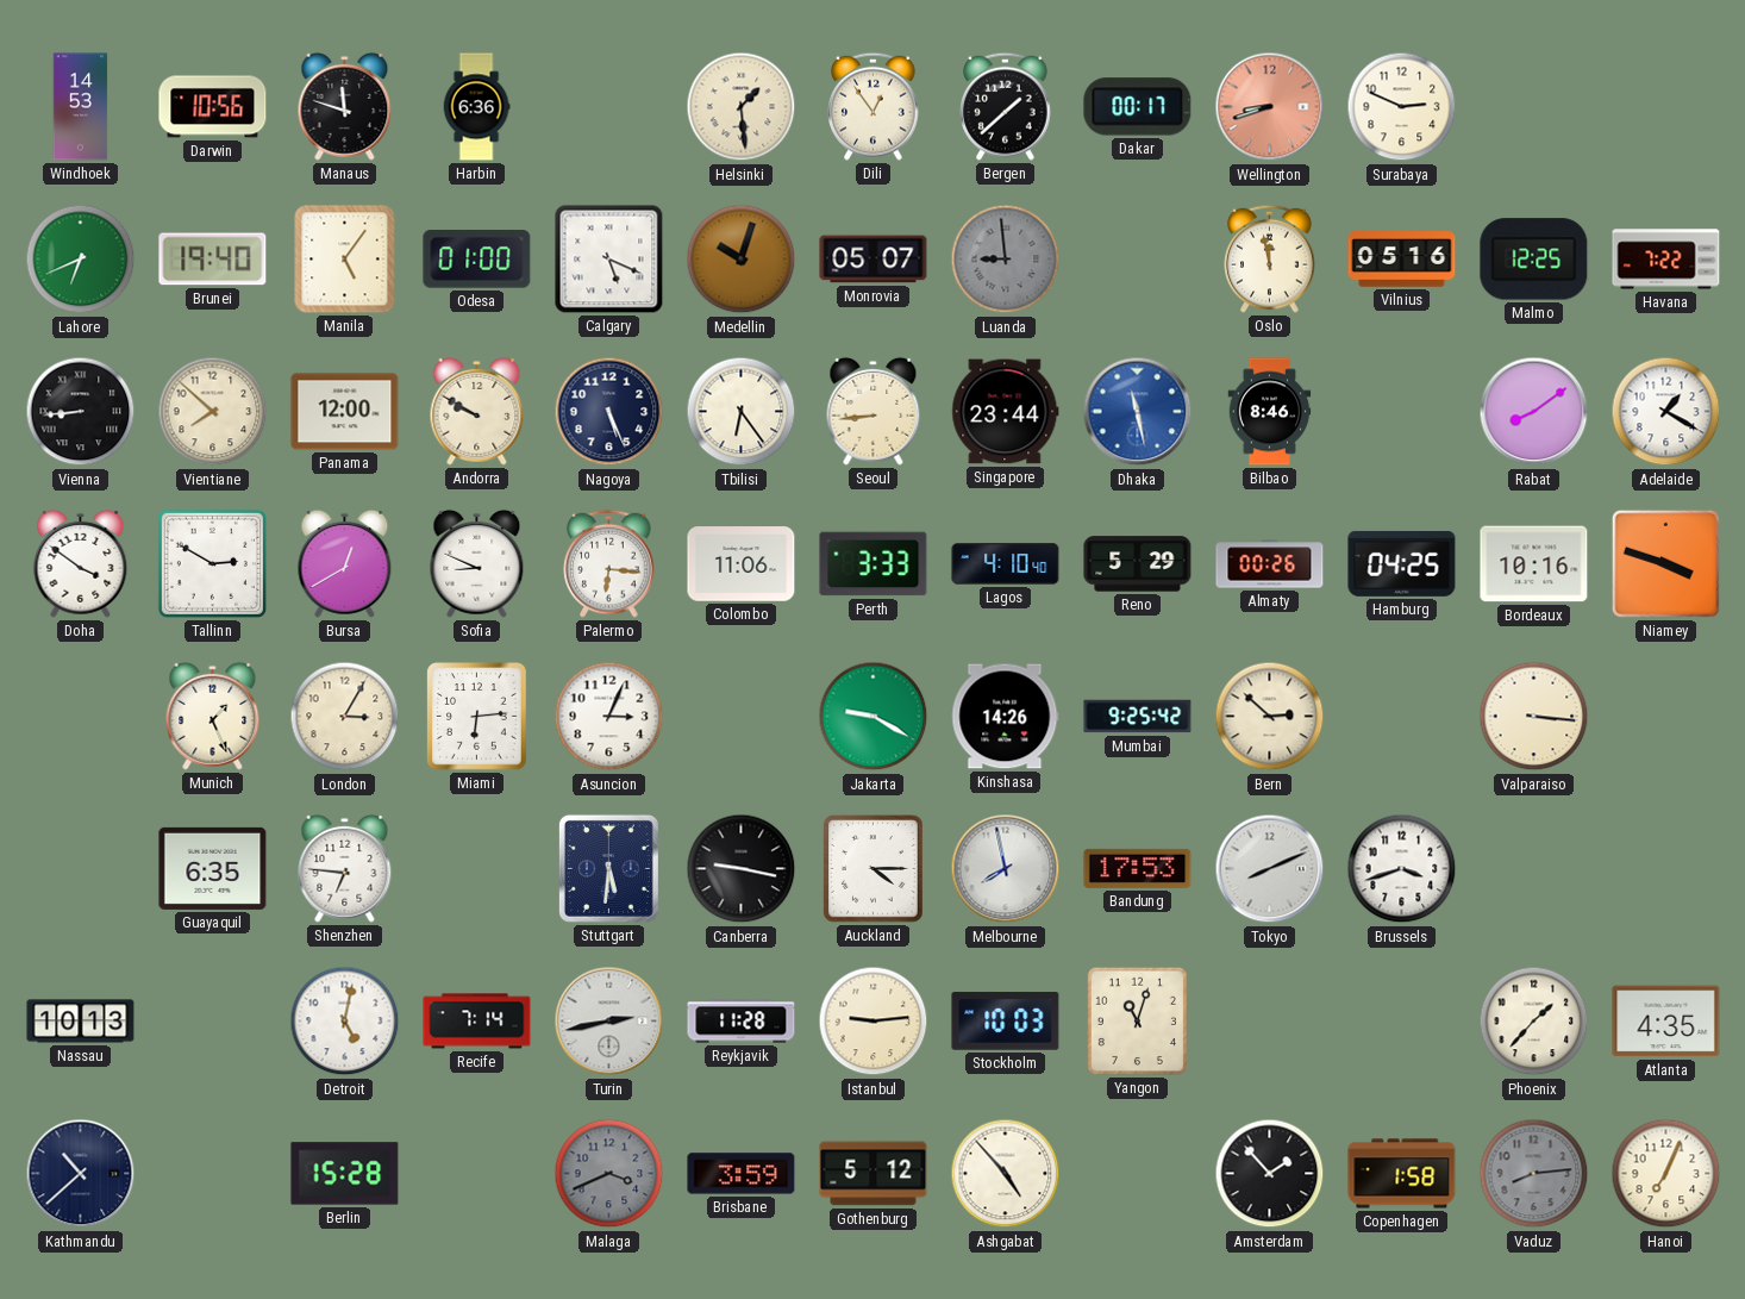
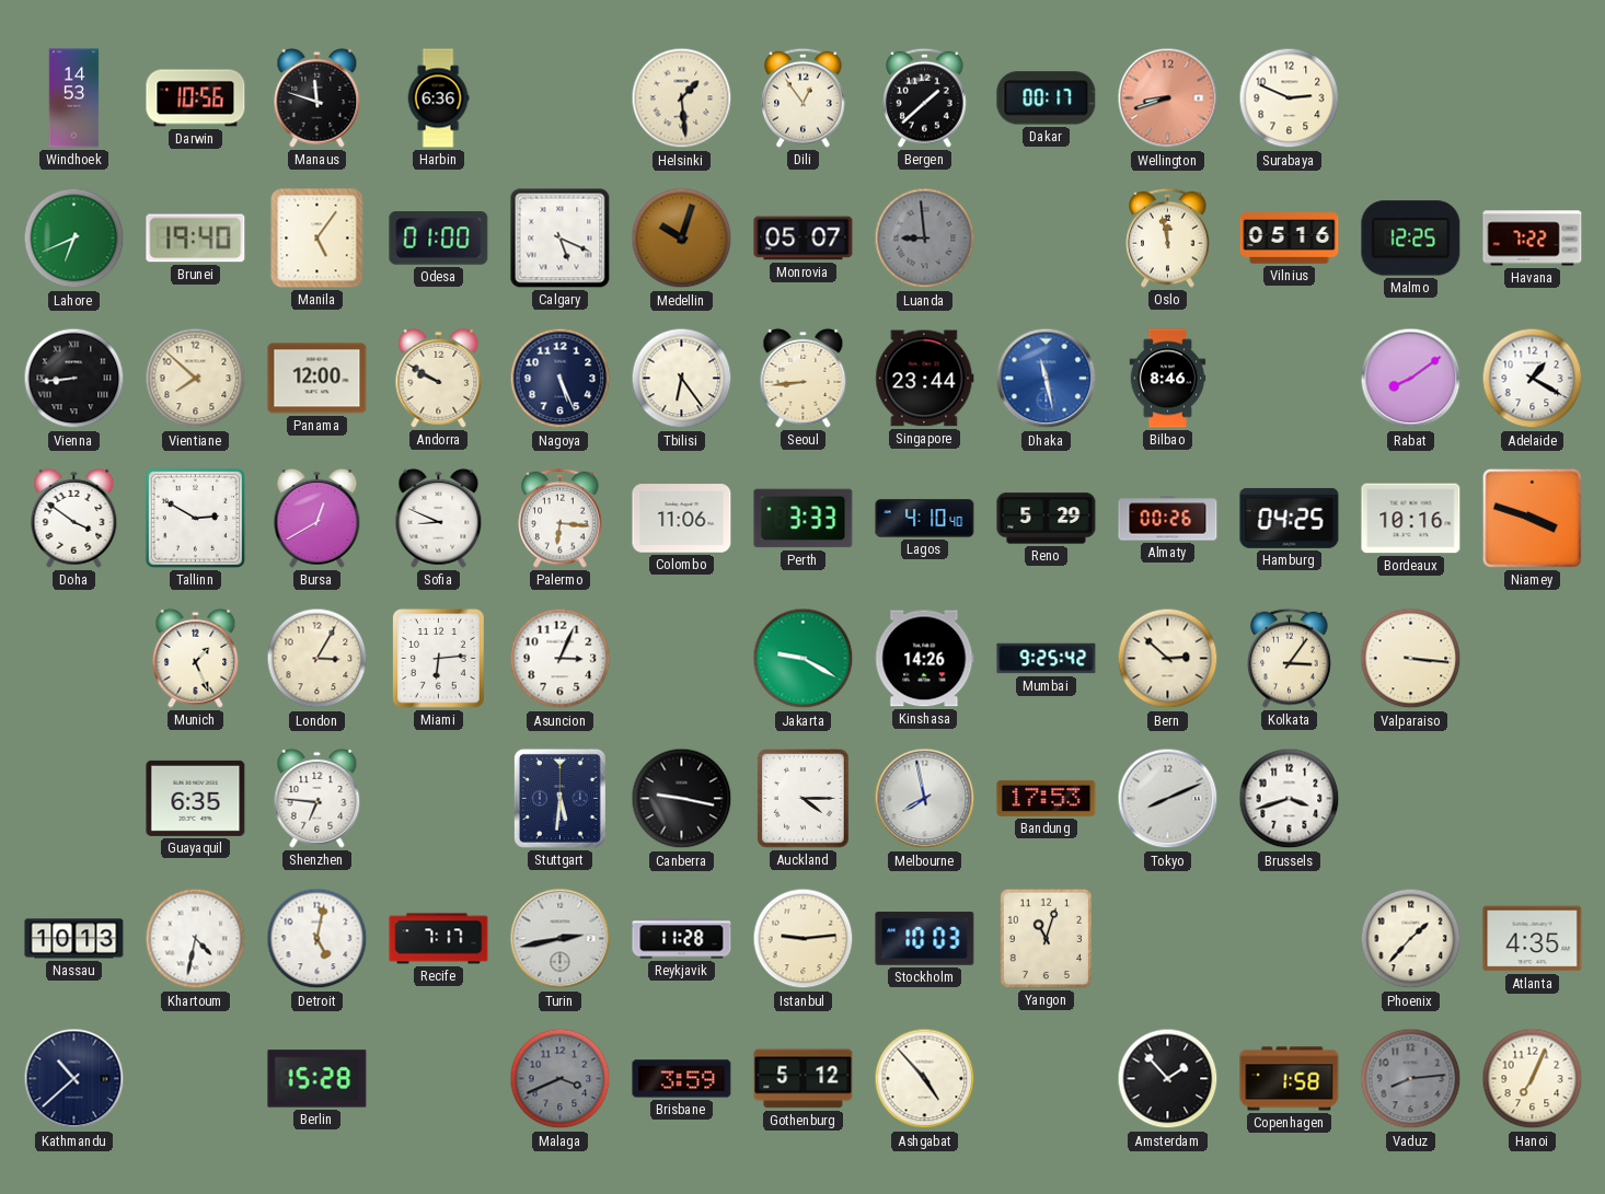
Kolkata: none -> 3:06 (1290, 658)
Khartoum: none -> 4:32 (196, 939)
Recife: 7:14 -> 7:17 (439, 939)
